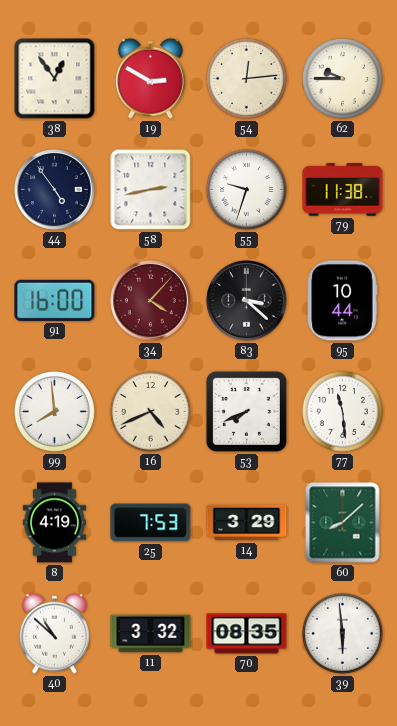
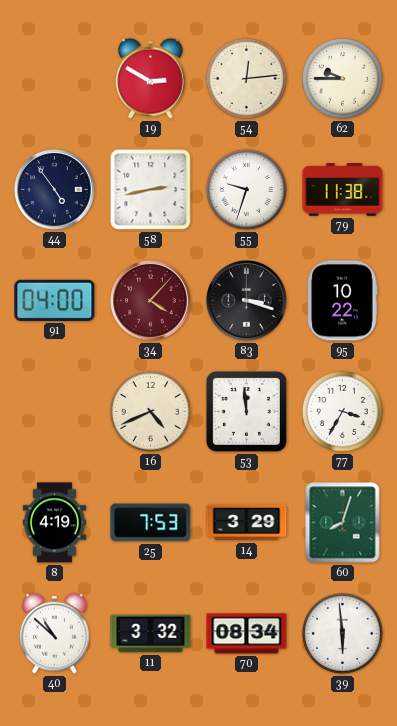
38: 12:54 -> none (55, 79)
91: 16:00 -> 04:00 (55, 300)
83: 3:22 -> 3:18 (247, 301)
95: 10:44 -> 10:22 (342, 301)
99: 7:59 -> none (54, 411)
53: 7:41 -> 11:59 (246, 411)
77: 11:29 -> 3:35 (342, 411)
60: 8:08 -> 8:03 (343, 523)
70: 08:35 -> 08:34 (247, 634)
